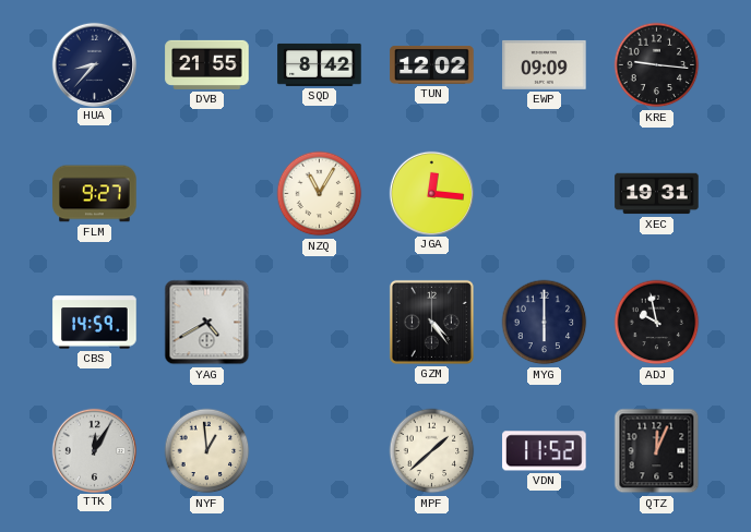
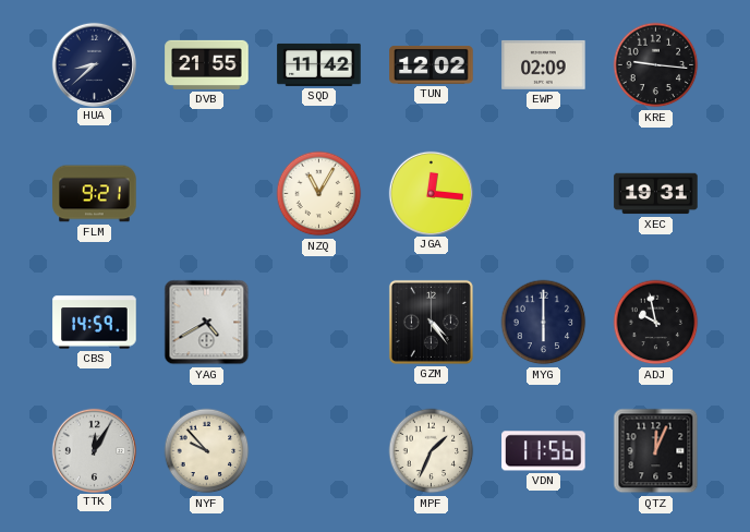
HUA: 8:37 -> 8:38 (94, 64)
SQD: 8:42 -> 11:42 (319, 64)
EWP: 09:09 -> 02:09 (544, 64)
FLM: 9:27 -> 9:21 (95, 194)
NYF: 12:59 -> 9:53 (207, 451)
MPF: 1:38 -> 1:34 (432, 451)
VDN: 11:52 -> 11:56 (544, 451)
